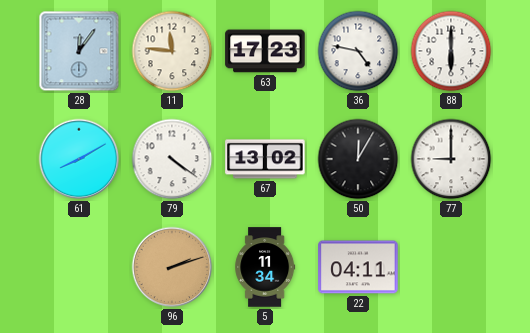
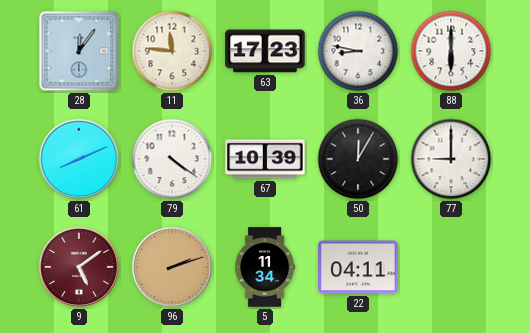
36: 4:47 -> 8:47 (358, 51)
61: 8:10 -> 8:11 (79, 159)
67: 13:02 -> 10:39 (265, 159)
9: none -> 5:09 (79, 267)
